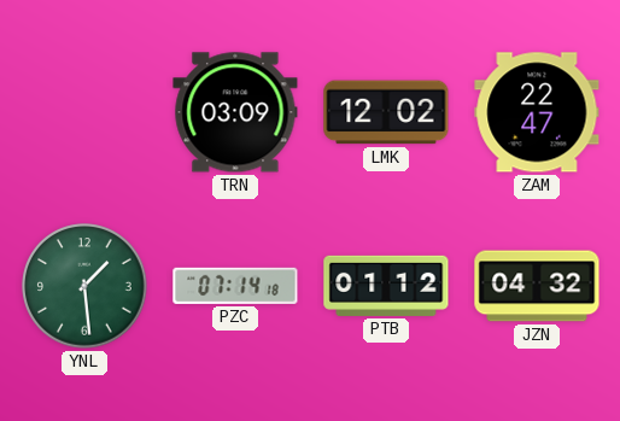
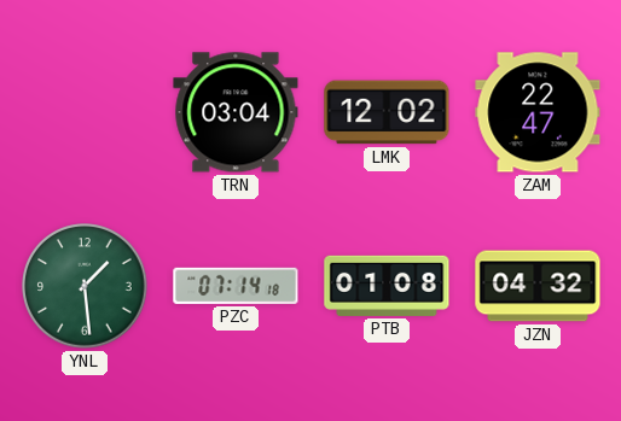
TRN: 03:09 -> 03:04 (236, 112)
PTB: 01:12 -> 01:08 (387, 286)
